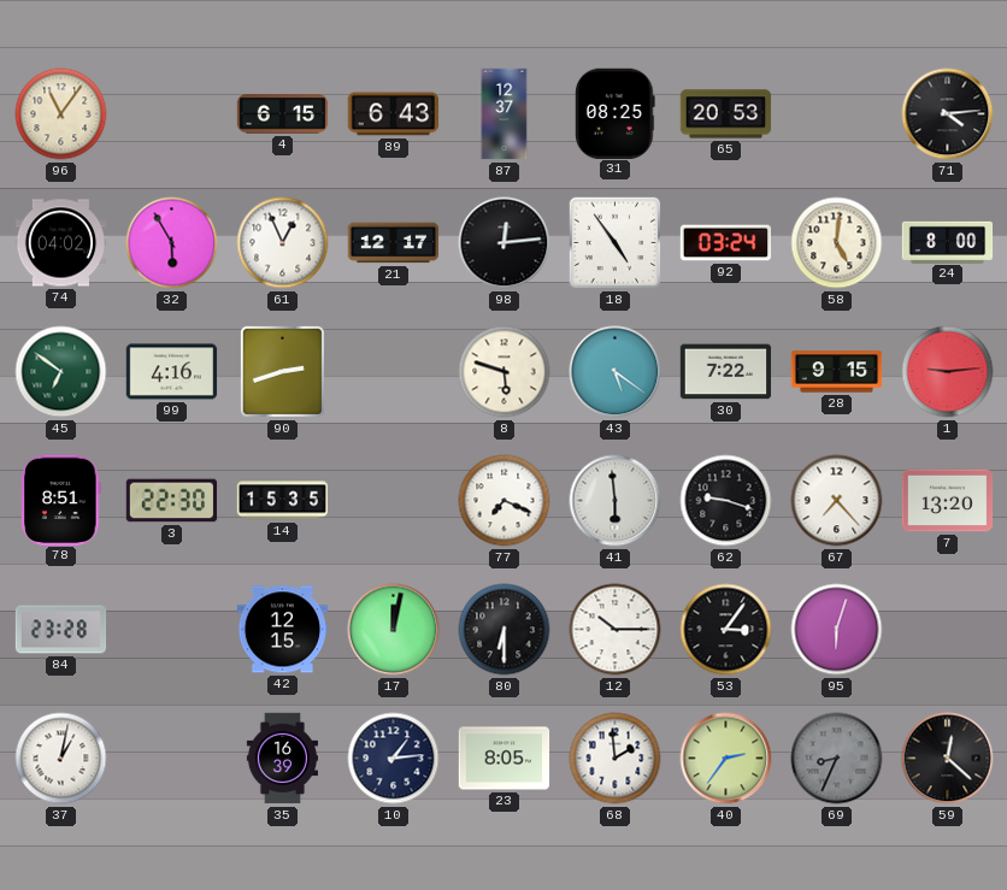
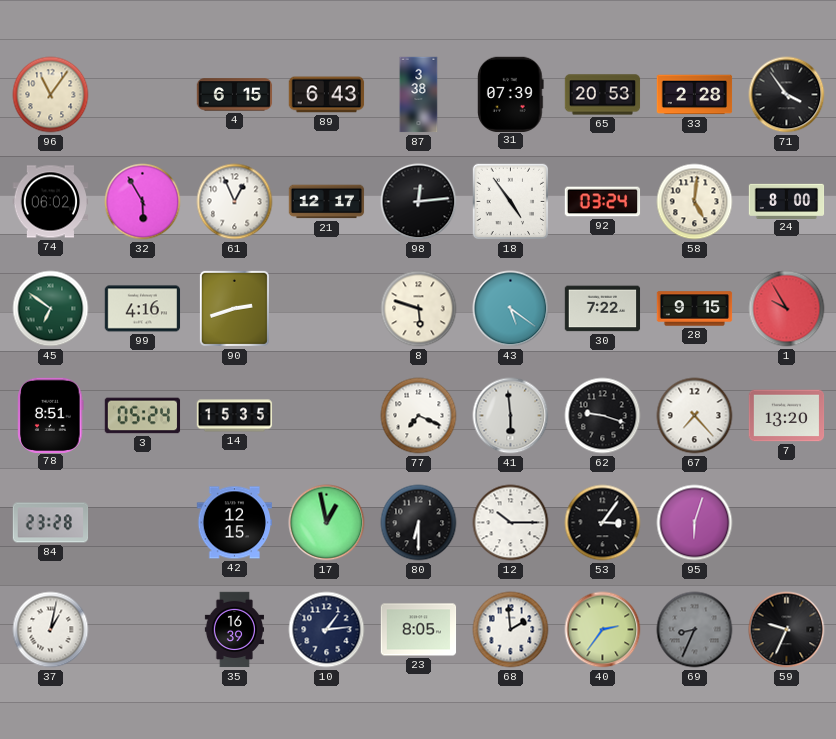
87: 12:37 -> 3:38 (419, 95)
31: 08:25 -> 07:39 (511, 94)
33: none -> 2:28 (695, 95)
71: 4:14 -> 3:54 (787, 95)
74: 04:02 -> 06:02 (51, 202)
1: 9:14 -> 9:55 (787, 309)
3: 22:30 -> 05:24 (143, 416)
17: 12:02 -> 12:58 (327, 523)
59: 12:22 -> 9:34 (787, 630)
